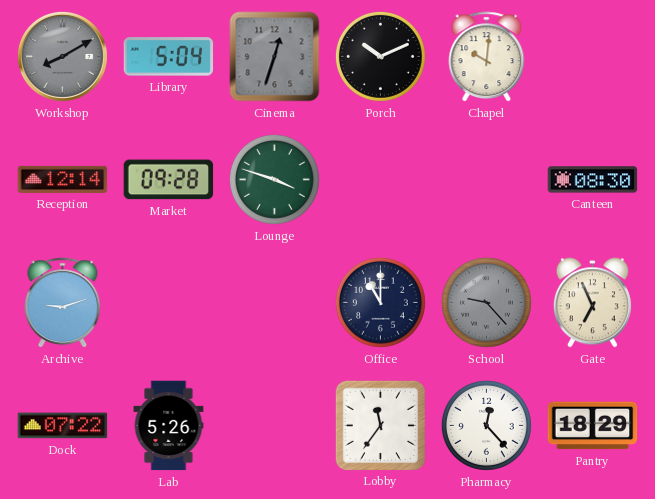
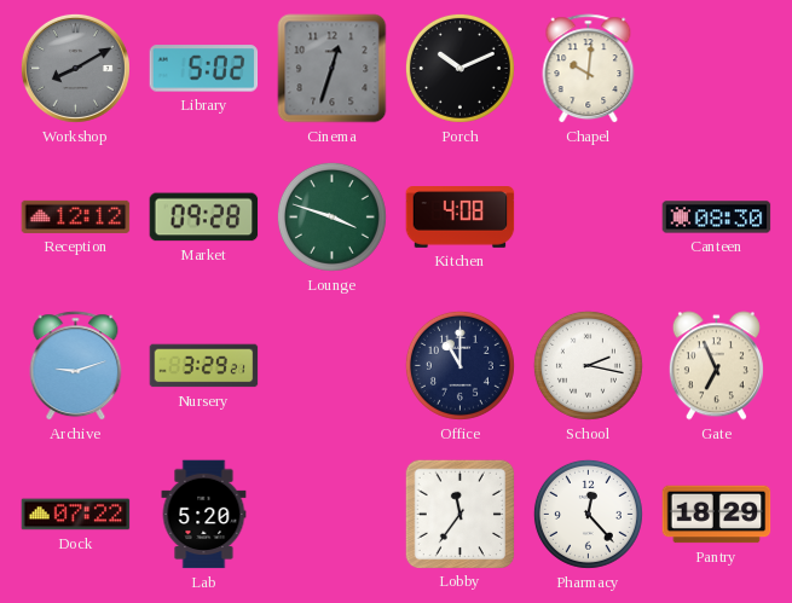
Library: 5:04 -> 5:02 (204, 69)
Reception: 12:14 -> 12:12 (76, 216)
Kitchen: none -> 4:08 (461, 218)
Nursery: none -> 3:29 (204, 366)
School: 9:23 -> 2:17 (588, 365)
School dial: grey -> white (588, 365)
Lab: 5:26 -> 5:20 (204, 515)
